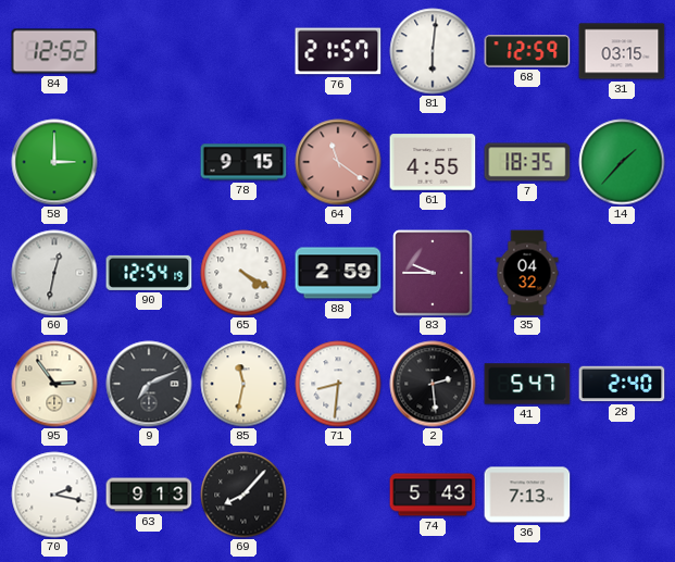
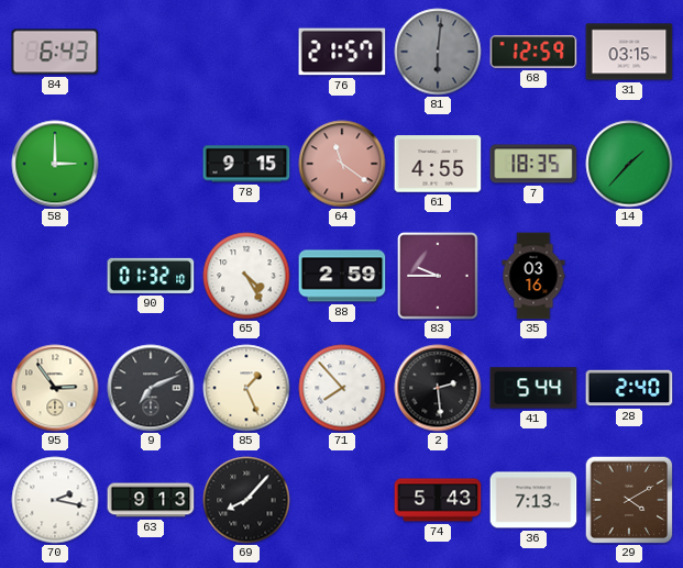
84: 12:52 -> 6:43 (55, 52)
81 dial: white -> grey (438, 52)
60: 12:32 -> none (54, 273)
90: 12:54 -> 01:32 (151, 276)
65: 4:20 -> 4:25 (246, 276)
35: 04:32 -> 03:16 (533, 276)
85: 11:32 -> 1:26 (246, 388)
71: 8:31 -> 7:53 (342, 388)
41: 5:47 -> 5:44 (533, 388)
29: none -> 4:10 (629, 500)
